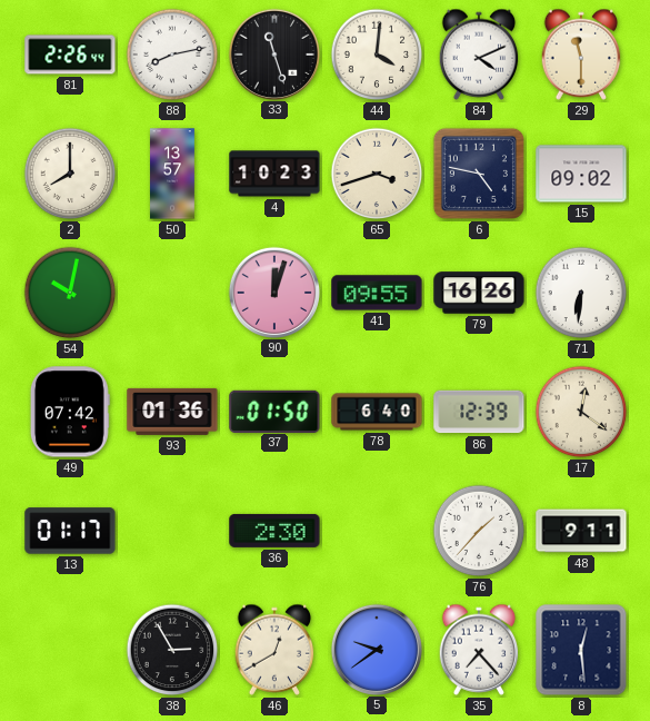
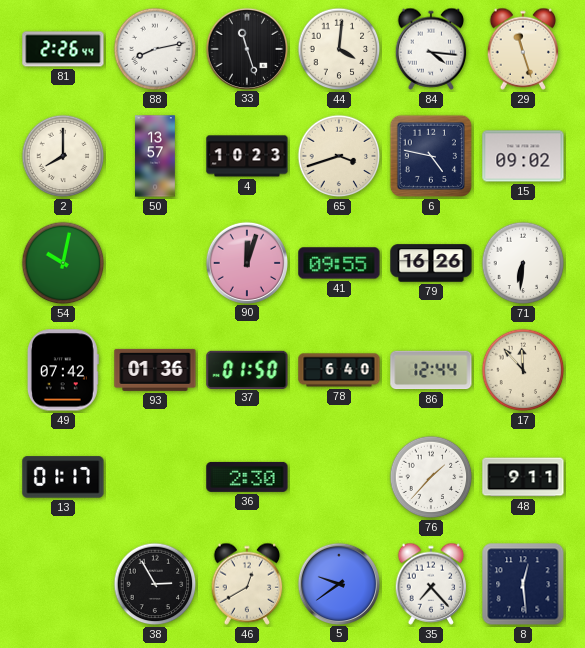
84: 4:11 -> 4:16 (431, 49)
29: 11:30 -> 11:27 (523, 49)
86: 12:39 -> 12:44 (431, 370)
17: 12:21 -> 11:53 (523, 370)
